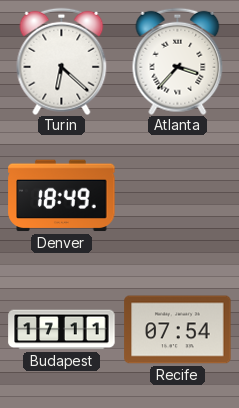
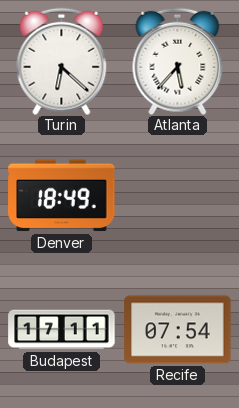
Atlanta: 3:37 -> 5:37 (178, 61)
